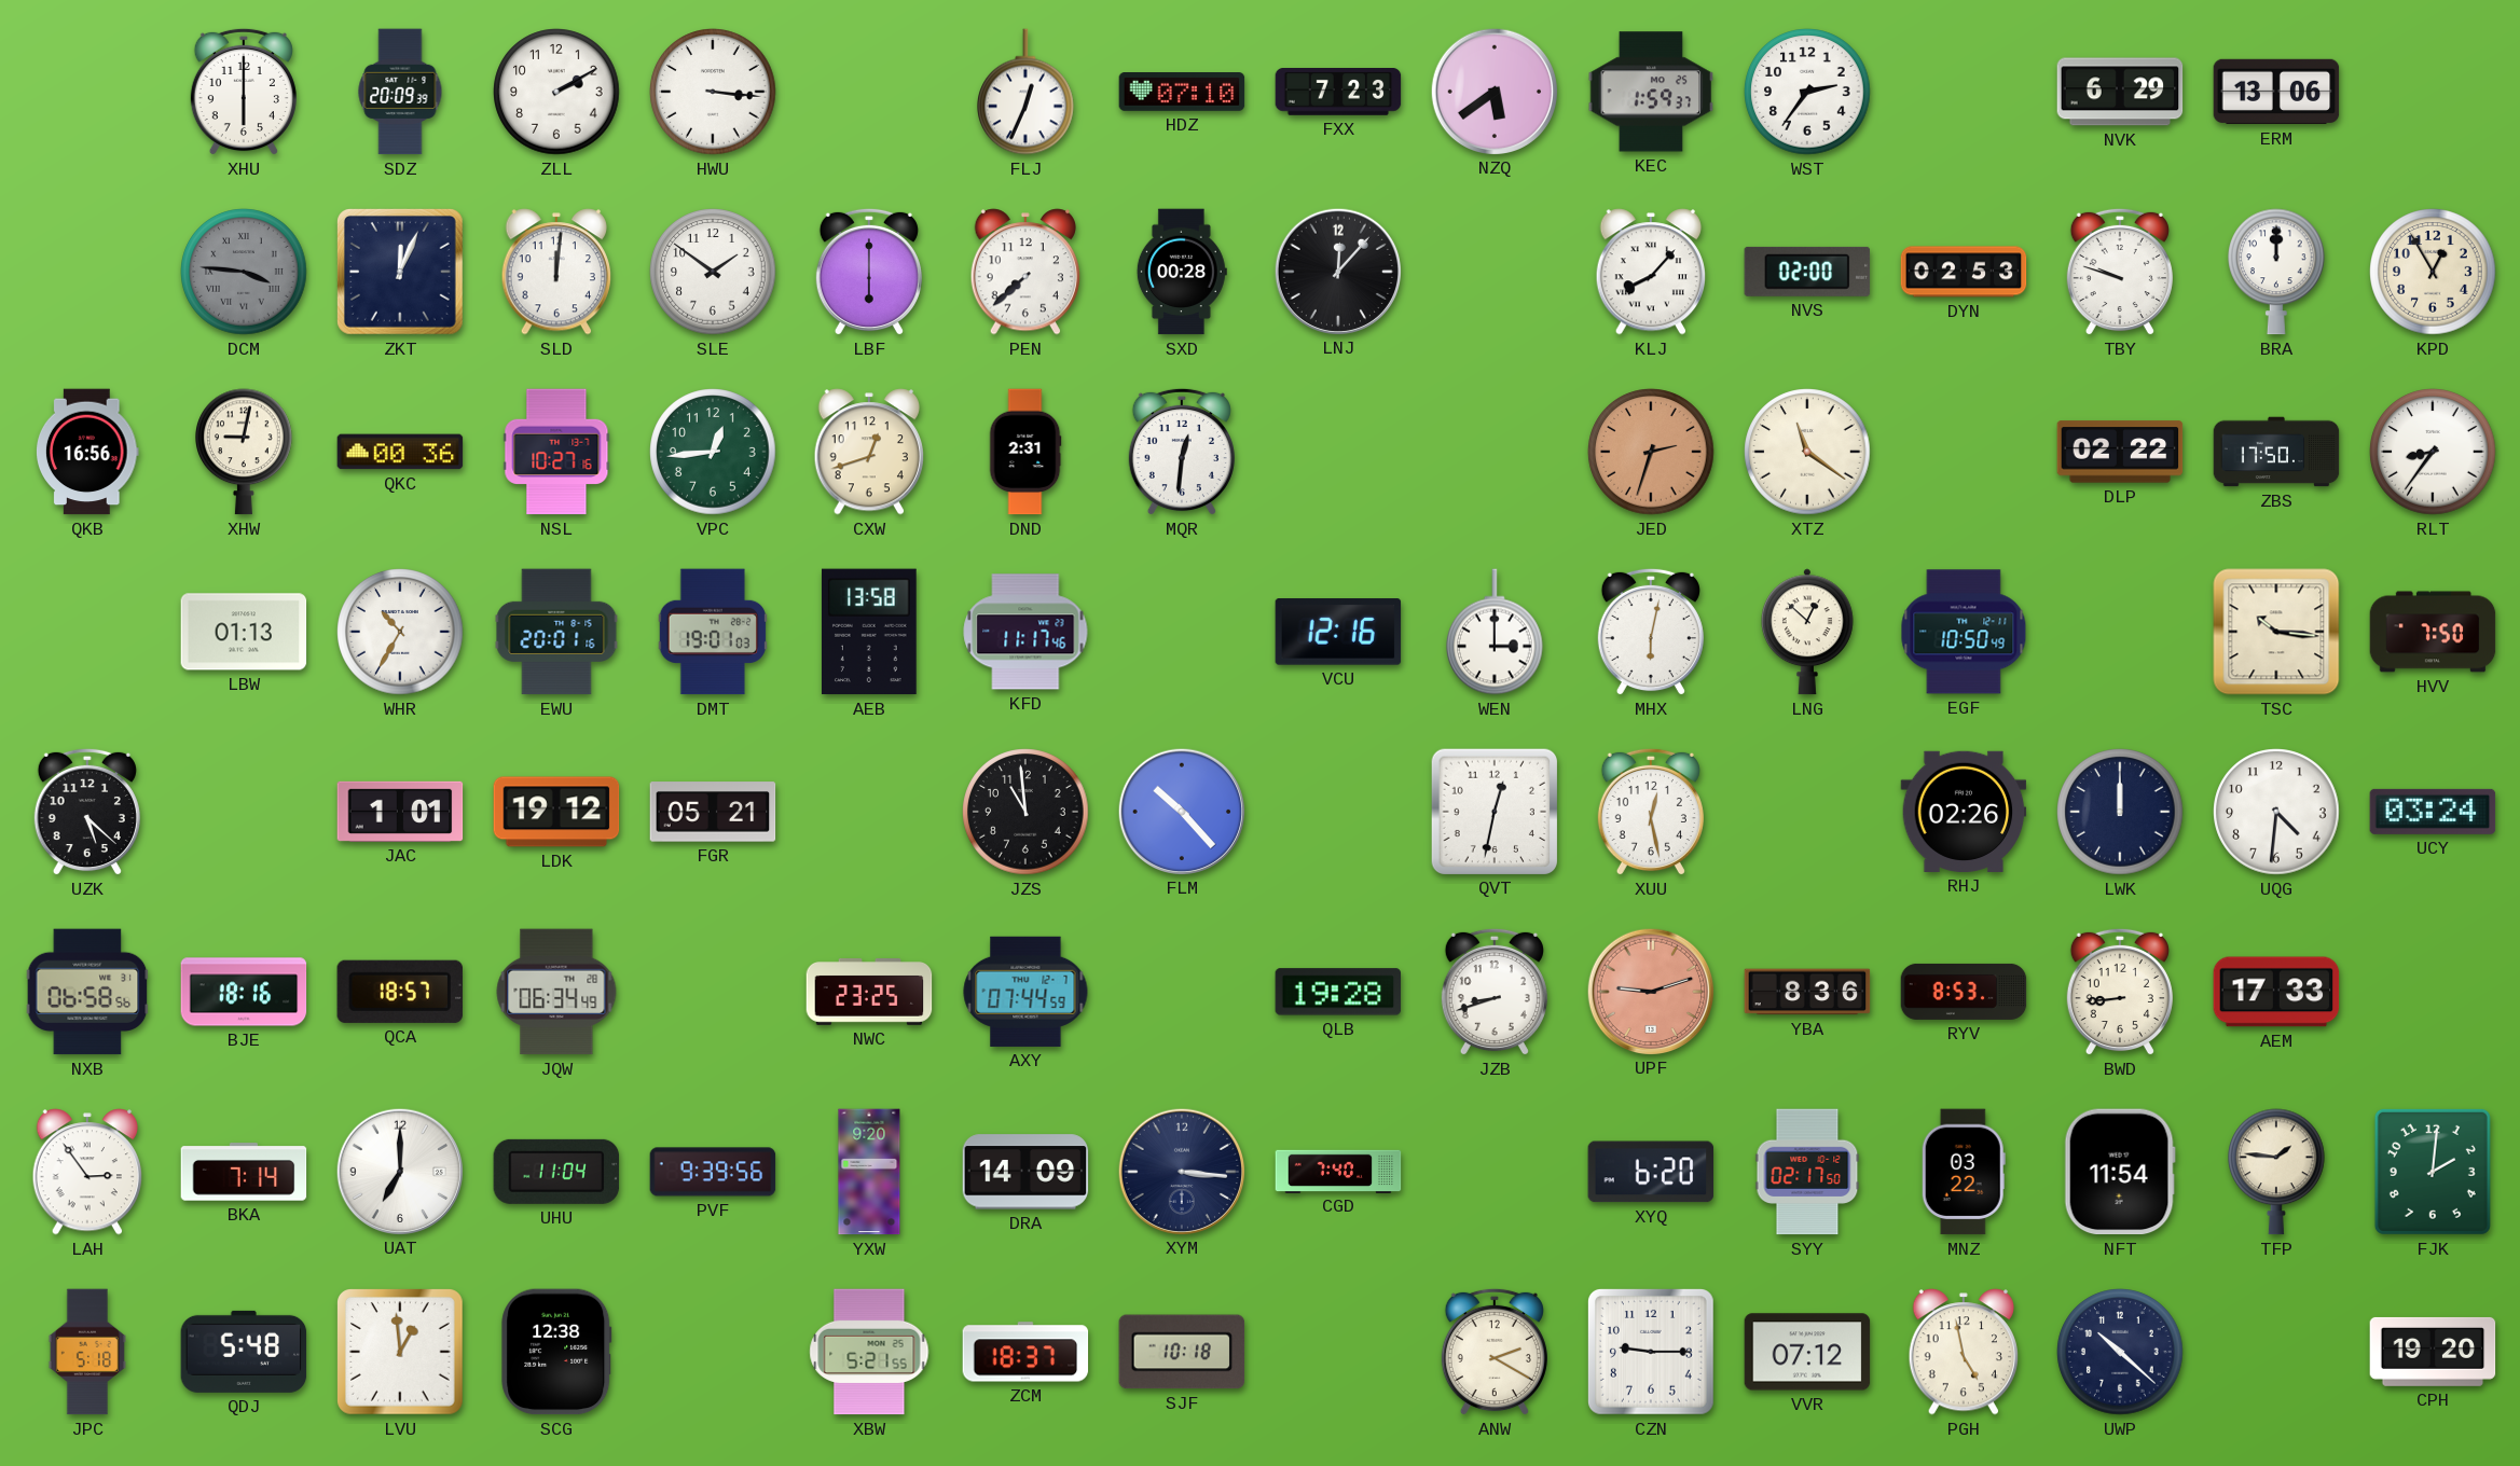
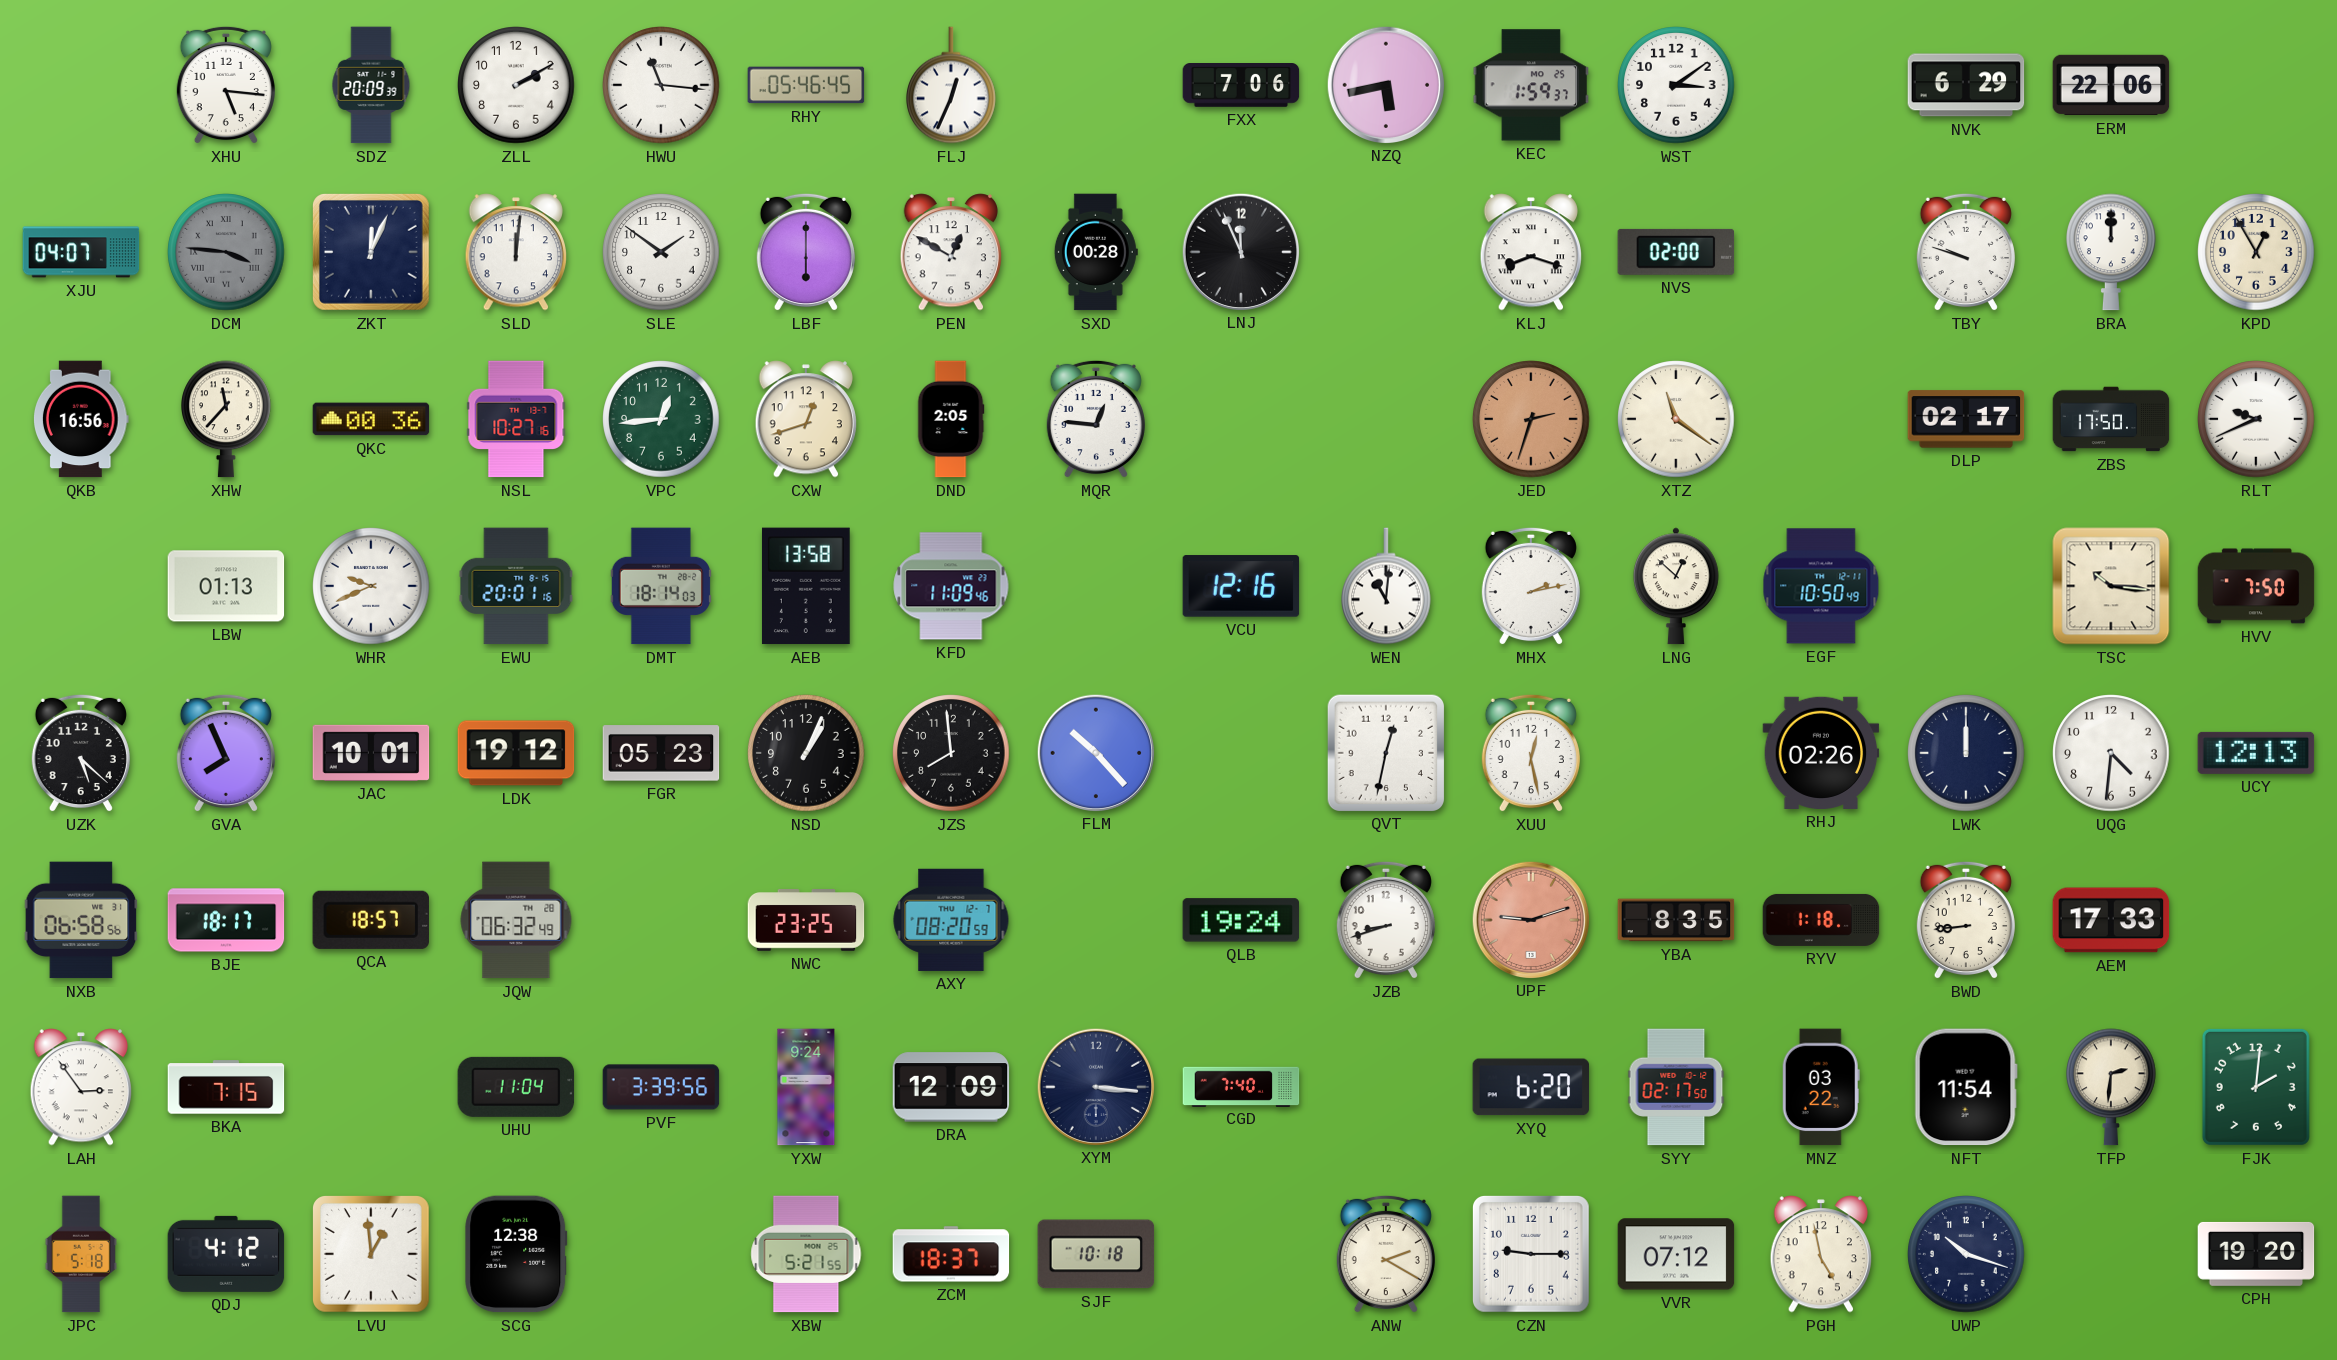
XHU: 6:00 -> 5:16 (226, 85)
HWU: 3:16 -> 11:16 (661, 85)
RHY: none -> 05:46 (806, 85)
HDZ: 07:10 -> none (1182, 93)
FXX: 7:23 -> 7:06 (1241, 86)
NZQ: 5:39 -> 5:43 (1385, 84)
WST: 2:36 -> 3:09 (1676, 85)
ERM: 13:06 -> 22:06 (2111, 85)
XJU: none -> 04:07 (81, 252)
PEN: 7:38 -> 12:50 (950, 252)
LNJ: 12:07 -> 11:56 (1240, 251)
KLJ: 8:07 -> 8:18 (1530, 252)
DYN: 02:53 -> none (1964, 272)
XHW: 9:02 -> 11:37 (227, 419)
DND: 2:31 -> 2:05 (951, 419)
MQR: 12:31 -> 12:46 (1096, 419)
DLP: 02:22 -> 02:17 (1966, 419)
RLT: 8:36 -> 9:41 (2256, 419)
WHR: 10:35 -> 9:41 (371, 586)
DMT: 19:01 -> 18:14 (660, 586)
KFD: 11:17 -> 11:09 (951, 586)
WEN: 3:00 -> 11:01 (1387, 586)
MHX: 6:02 -> 2:13 (1531, 586)
GVA: none -> 7:56 (226, 753)
JAC: 1:01 -> 10:01 (371, 753)
FGR: 05:21 -> 05:23 (661, 753)
NSD: none -> 1:04 (806, 753)
JZS: 10:59 -> 7:59 (951, 753)
UCY: 03:24 -> 12:13 (2256, 753)
BJE: 18:16 -> 18:17 (226, 920)
JQW: 06:34 -> 06:32 (516, 920)
AXY: 07:44 -> 08:20 (951, 920)
QLB: 19:28 -> 19:24 (1241, 920)
YBA: 8:36 -> 8:35 (1676, 920)
RYV: 8:53 -> 1:18 (1821, 920)
BKA: 7:14 -> 7:15 (226, 1087)
UAT: 7:00 -> none (399, 1171)
PVF: 9:39 -> 3:39 (661, 1087)
YXW: 9:20 -> 9:24 (806, 1087)
DRA: 14:09 -> 12:09 (951, 1087)
TFP: 1:46 -> 2:31 (2112, 1087)
QDJ: 5:48 -> 4:12 (226, 1254)
UWP: 10:22 -> 10:18 (1966, 1254)
